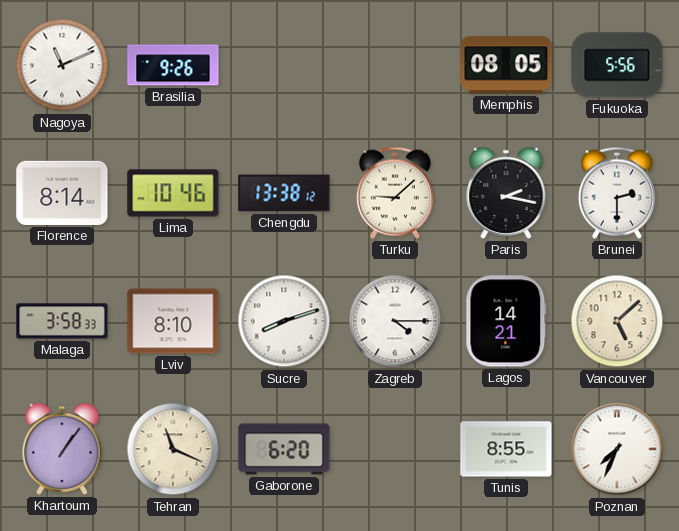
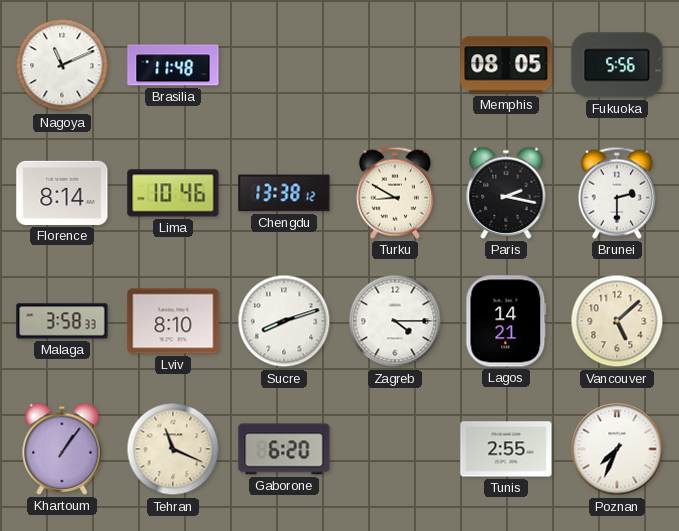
Brasilia: 9:26 -> 11:48 (173, 65)
Turku: 9:08 -> 8:50 (395, 193)
Tunis: 8:55 -> 2:55 (506, 449)
